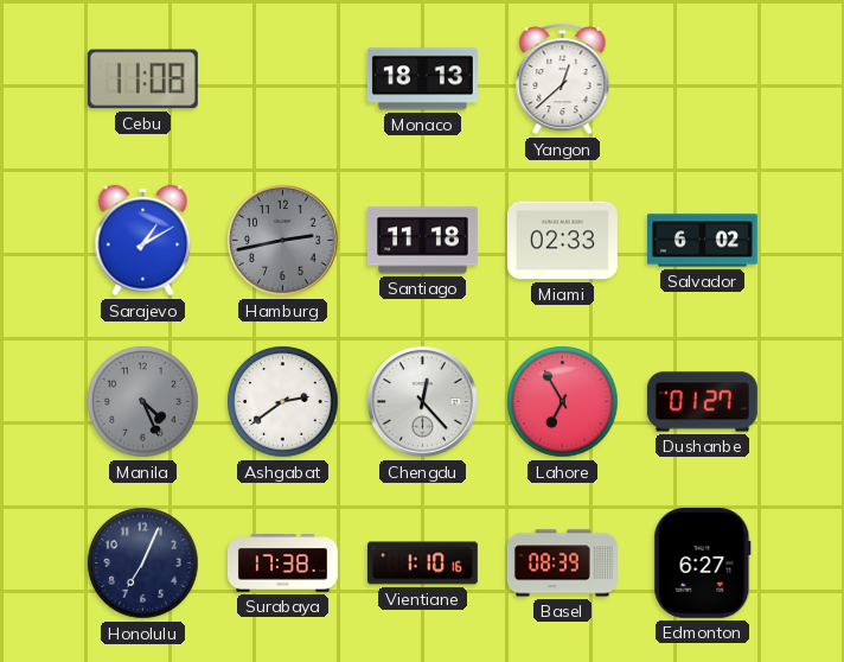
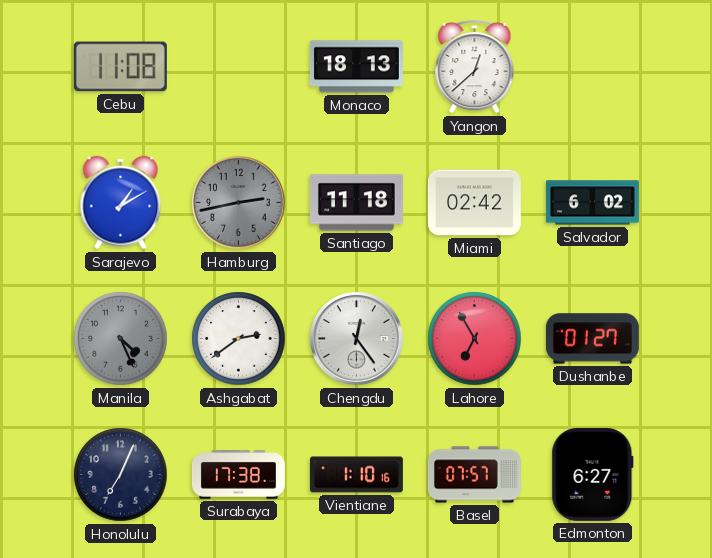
Miami: 02:33 -> 02:42 (474, 203)
Chengdu: 12:23 -> 12:24 (357, 339)
Basel: 08:39 -> 07:57 (474, 475)
